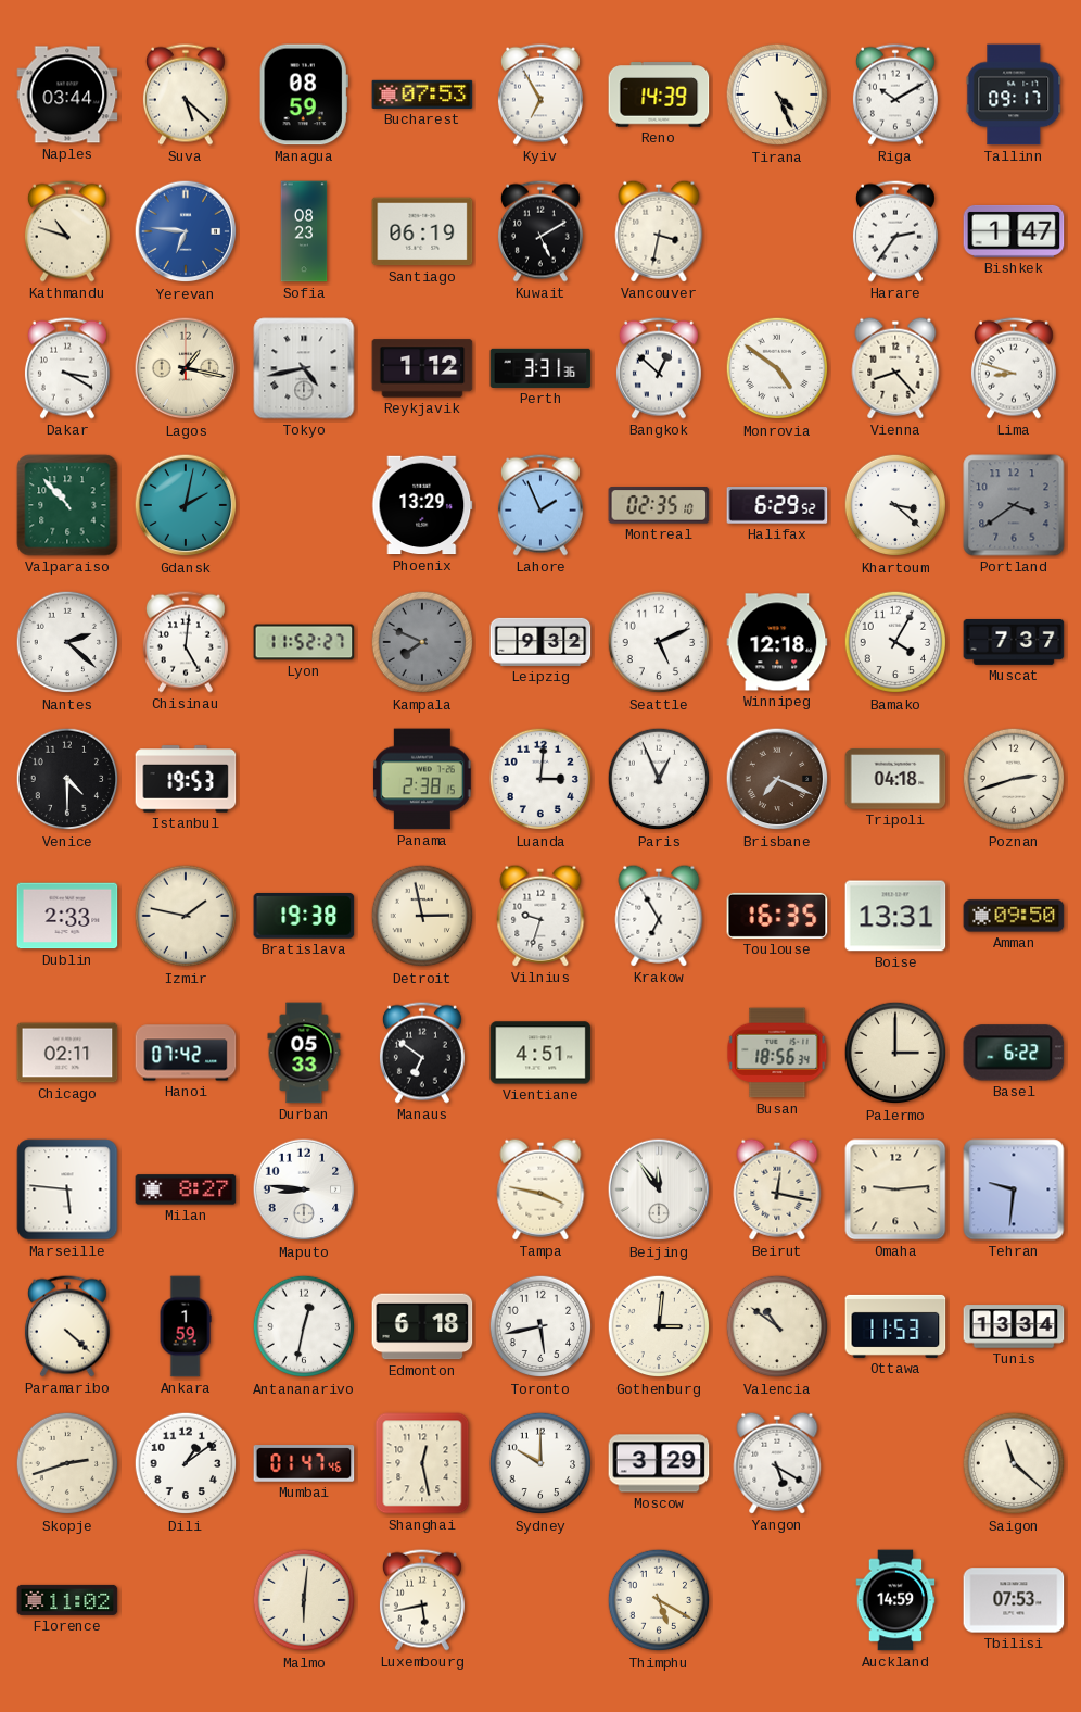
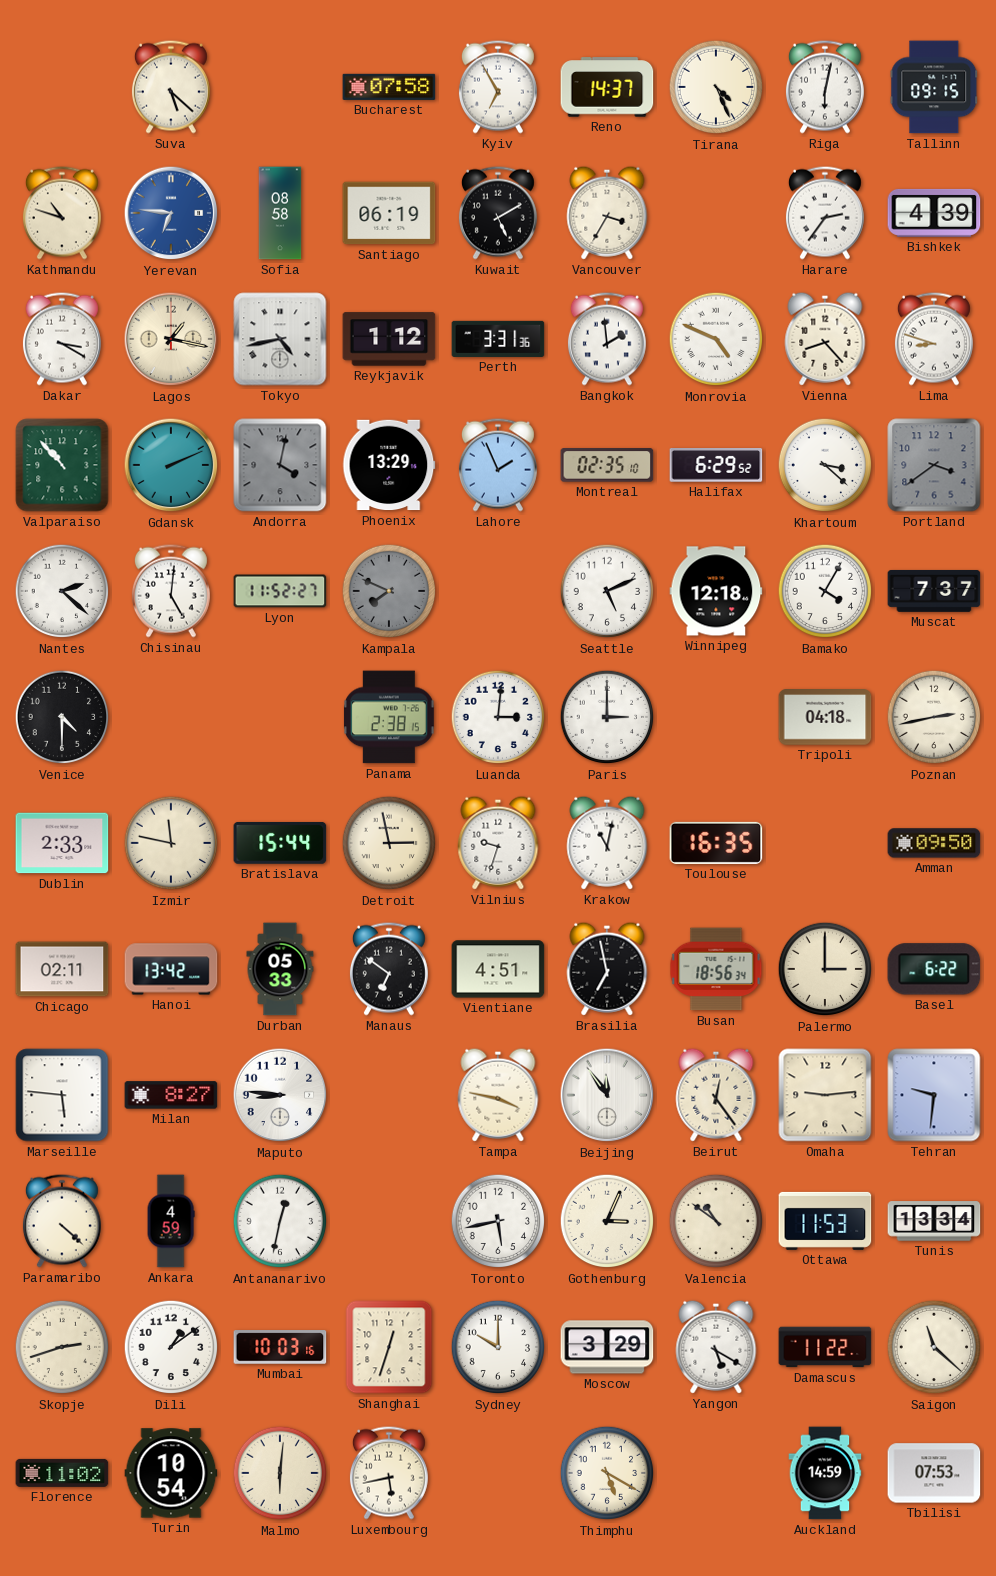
Naples: 03:44 -> none (67, 95)
Managua: 08:59 -> none (304, 95)
Bucharest: 07:53 -> 07:58 (389, 87)
Reno: 14:39 -> 14:37 (607, 87)
Riga: 10:10 -> 6:02 (825, 87)
Tallinn: 09:17 -> 09:15 (934, 87)
Sofia: 08:23 -> 08:58 (280, 213)
Vancouver: 3:32 -> 3:35 (607, 213)
Bishkek: 1:47 -> 4:39 (934, 213)
Bangkok: 12:52 -> 1:59 (607, 339)
Monrovia: 4:51 -> 4:49 (716, 339)
Gdansk: 2:02 -> 2:11 (171, 465)
Andorra: none -> 4:02 (280, 465)
Leipzig: 9:32 -> none (540, 642)
Istanbul: 19:53 -> none (186, 779)
Paris: 12:56 -> 3:00 (607, 717)
Brisbane: 7:19 -> none (777, 779)
Poznan: 2:42 -> 2:43 (934, 717)
Izmir: 1:47 -> 11:47 (171, 843)
Bratislava: 19:38 -> 15:44 (280, 843)
Krakow: 6:55 -> 11:02 (607, 843)
Boise: 13:31 -> none (895, 916)
Hanoi: 07:42 -> 13:42 (171, 969)
Brasilia: none -> 6:58 (607, 969)
Beirut: 12:17 -> 12:24 (716, 1095)
Ankara: 1:59 -> 4:59 (171, 1221)
Edmonton: 6:18 -> none (422, 1326)
Gothenburg: 3:01 -> 3:04 (607, 1221)
Mumbai: 01:47 -> 10:03 (280, 1347)
Shanghai: 12:28 -> 12:33 (389, 1347)
Damascus: none -> 11:22 (825, 1347)
Turin: none -> 10:54 (171, 1473)
